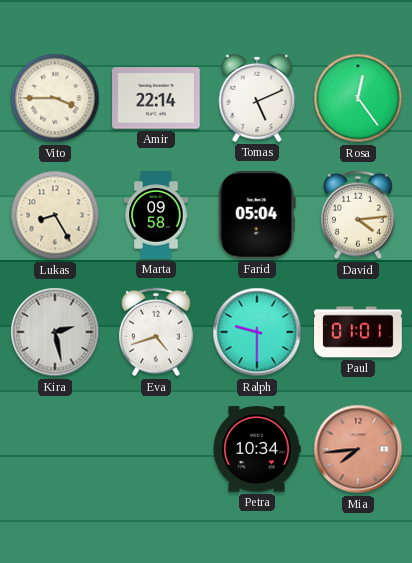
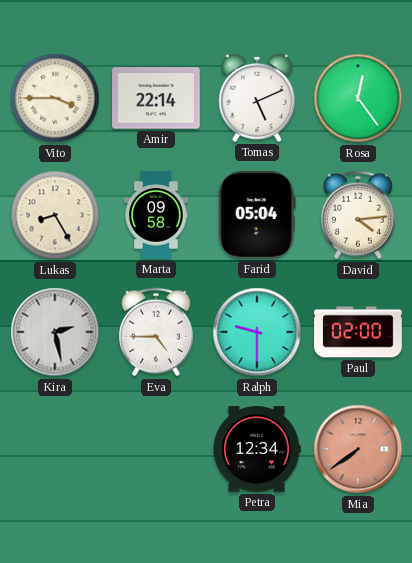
Eva: 4:42 -> 4:45 (157, 332)
Paul: 01:01 -> 02:00 (358, 332)
Petra: 10:34 -> 12:34 (257, 449)
Mia: 7:44 -> 7:39 (358, 449)
